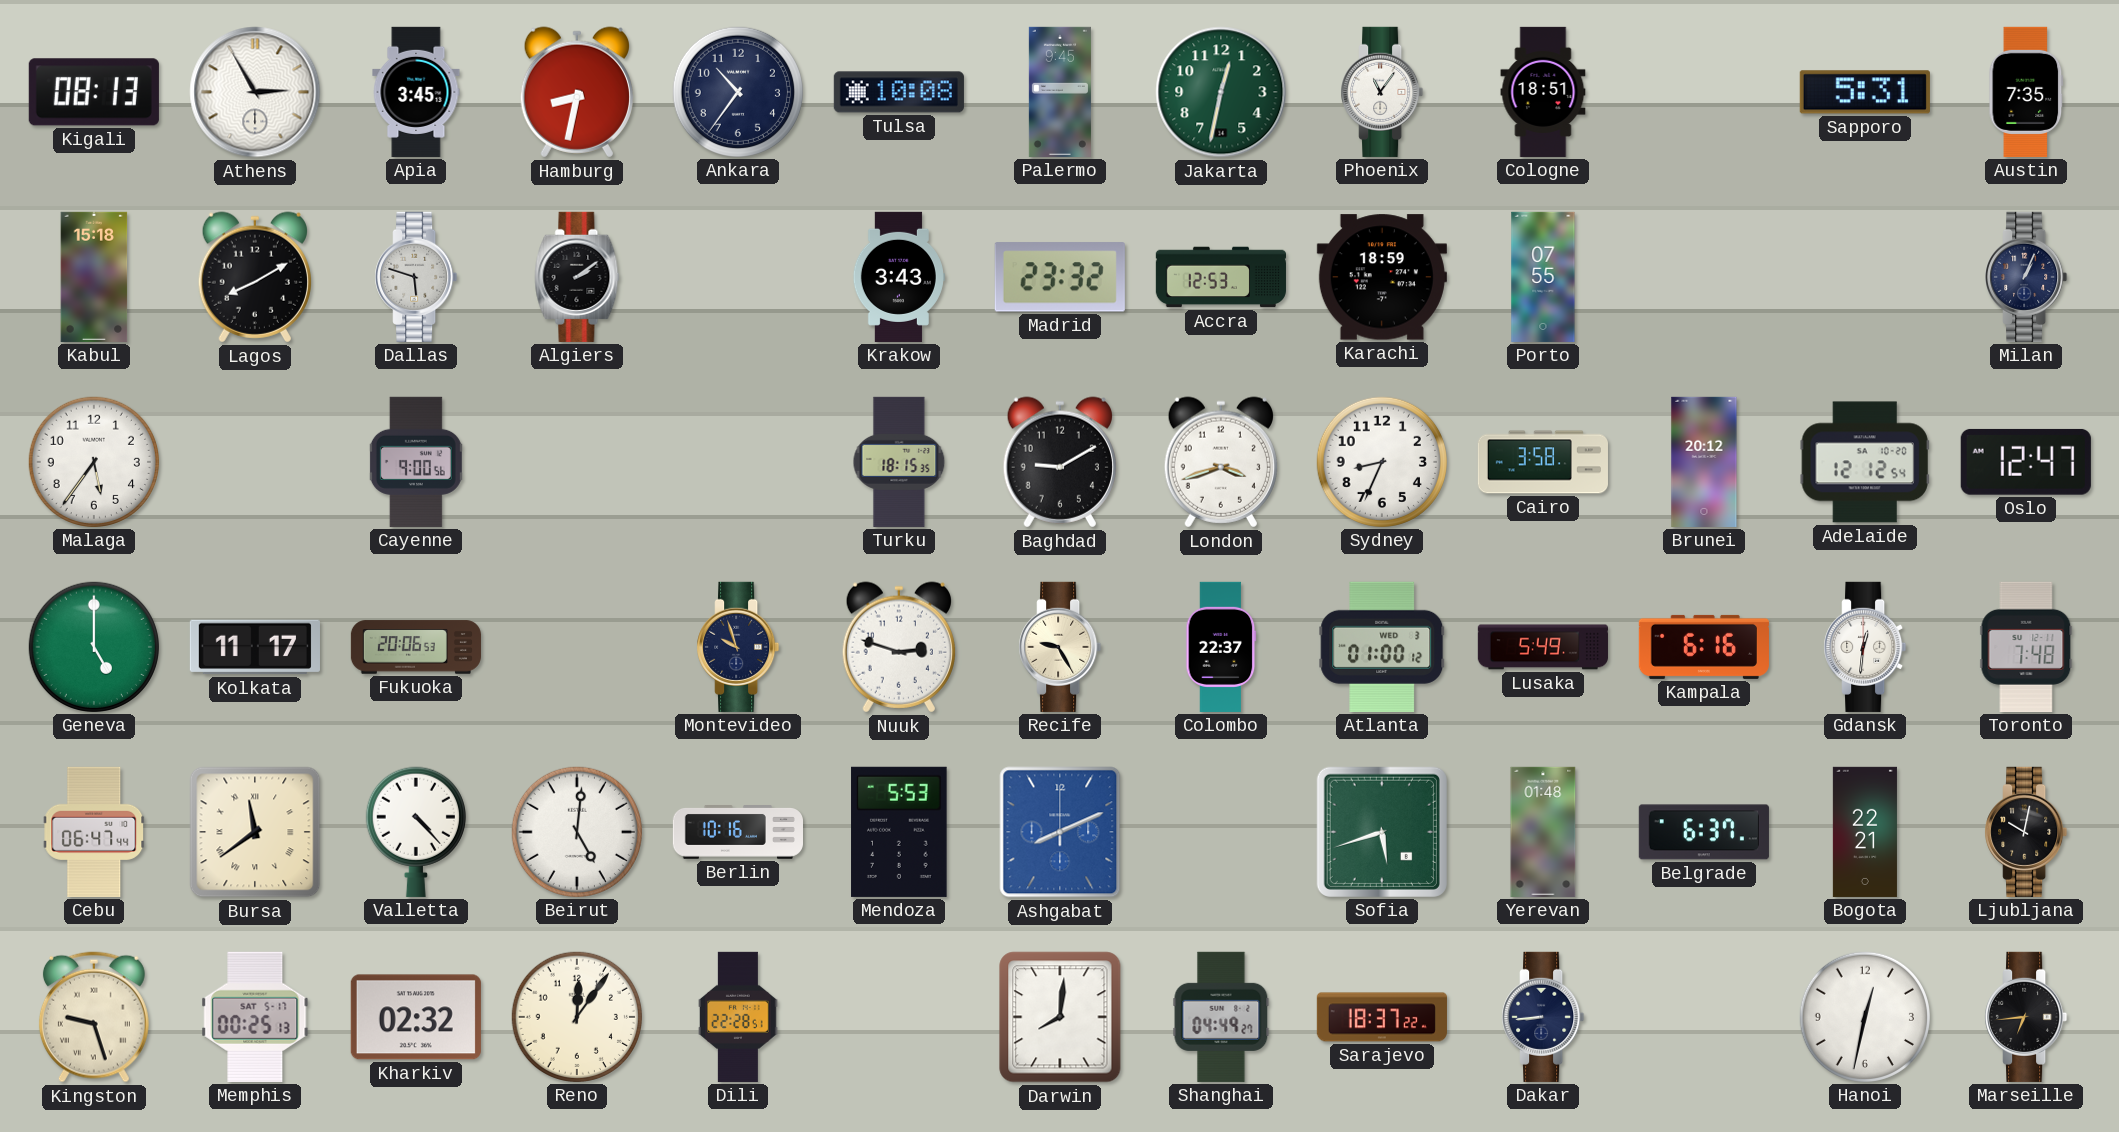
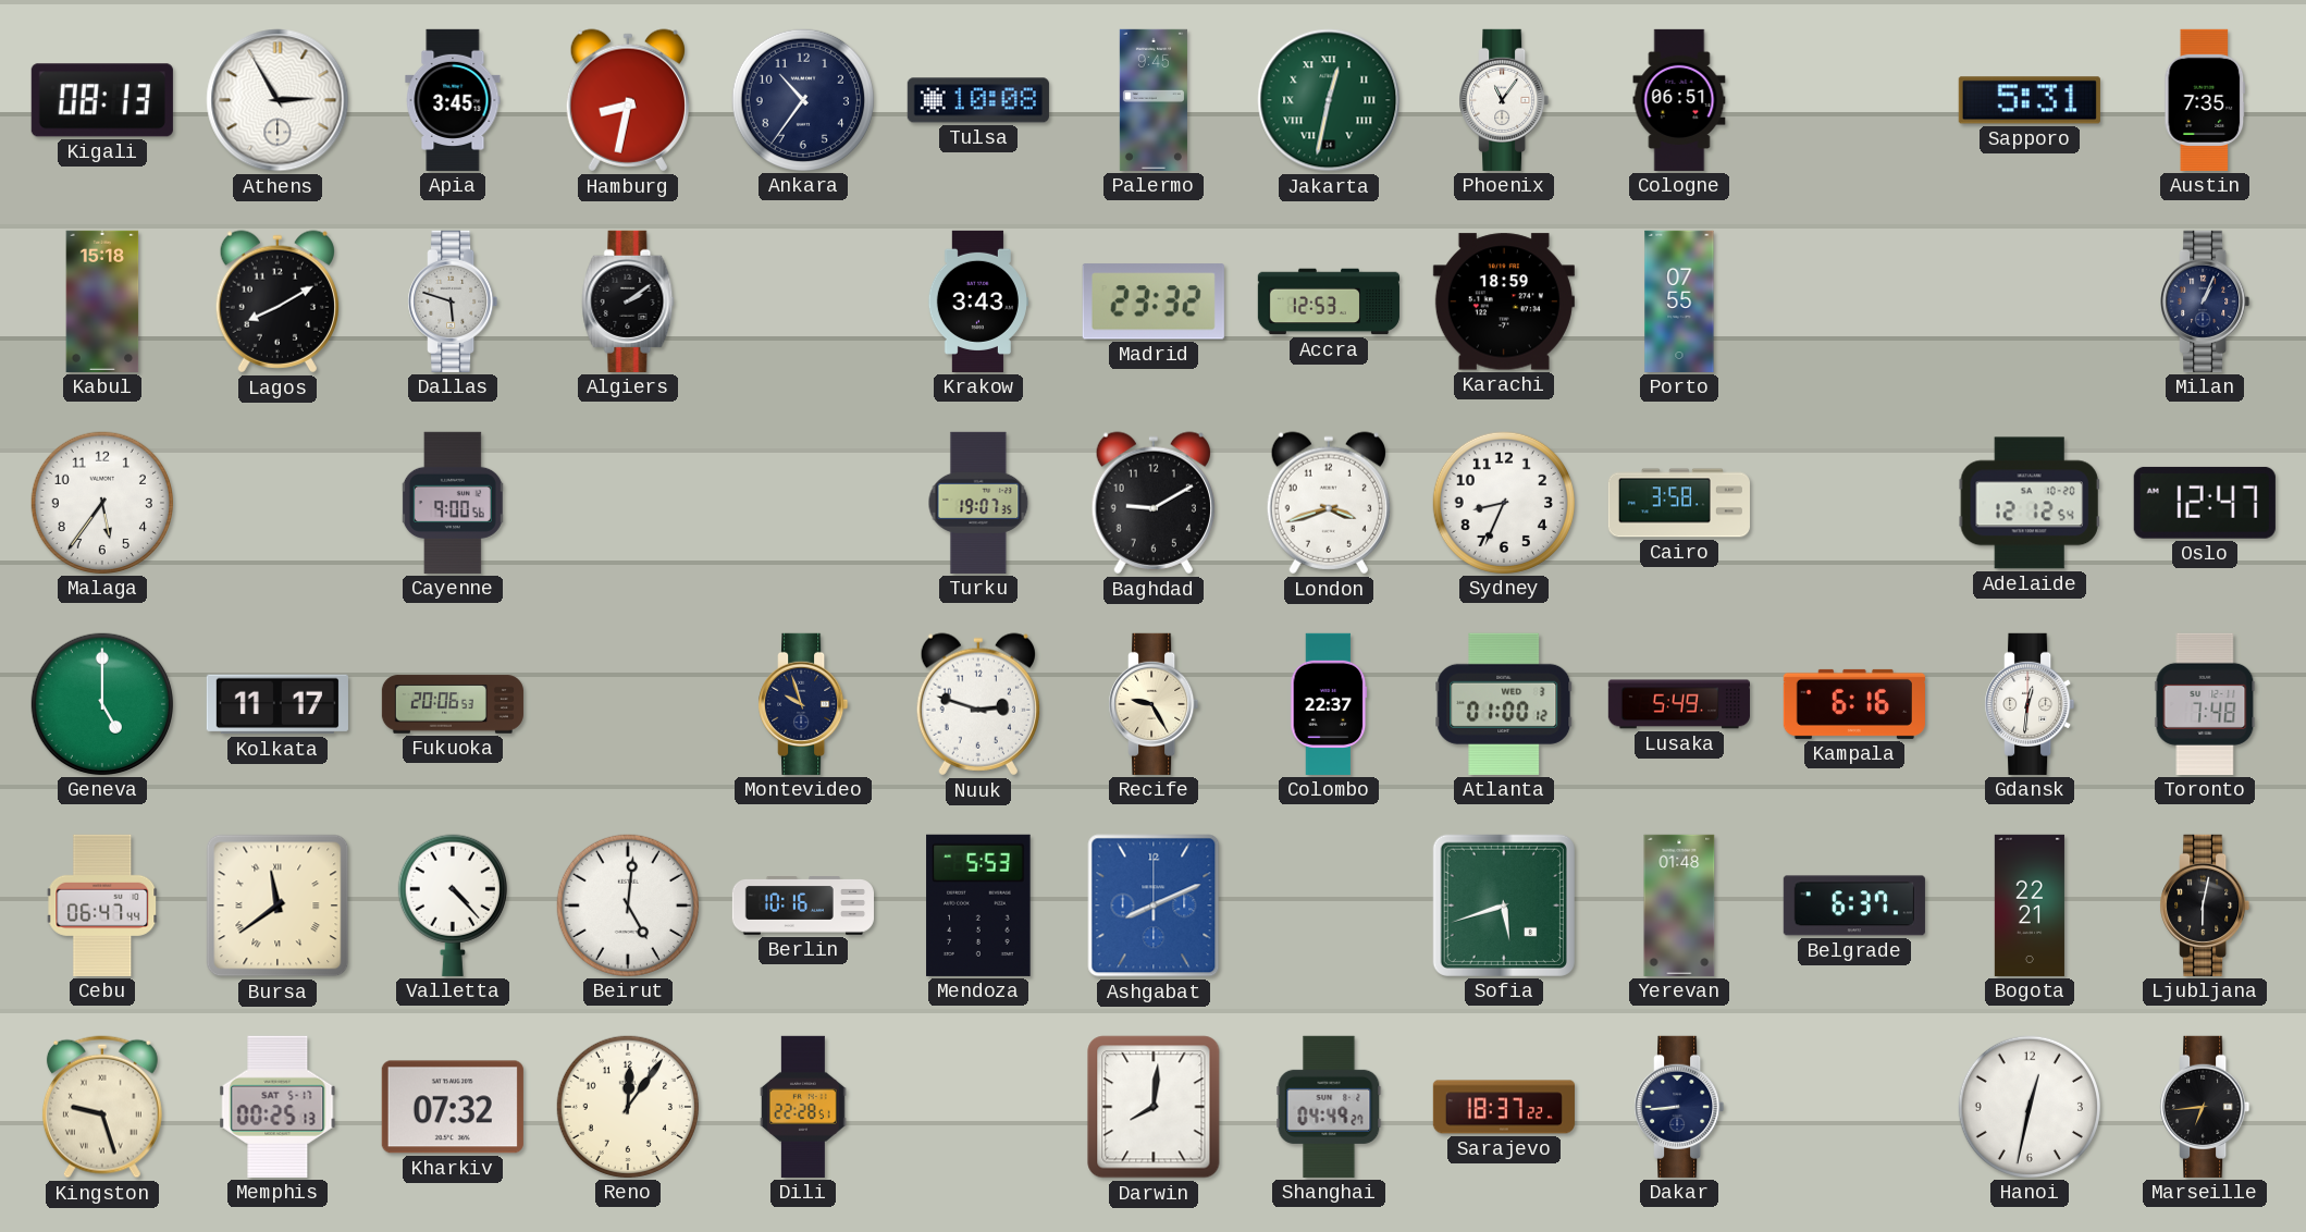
Jakarta numerals: Arabic -> Roman (1329, 100)
Cologne: 18:51 -> 06:51 (1679, 100)
Turku: 18:15 -> 19:07 (978, 503)
Brunei: 20:12 -> none (1704, 462)
Ljubljana: 10:02 -> 6:02 (2205, 905)
Kharkiv: 02:32 -> 07:32 (453, 1107)
